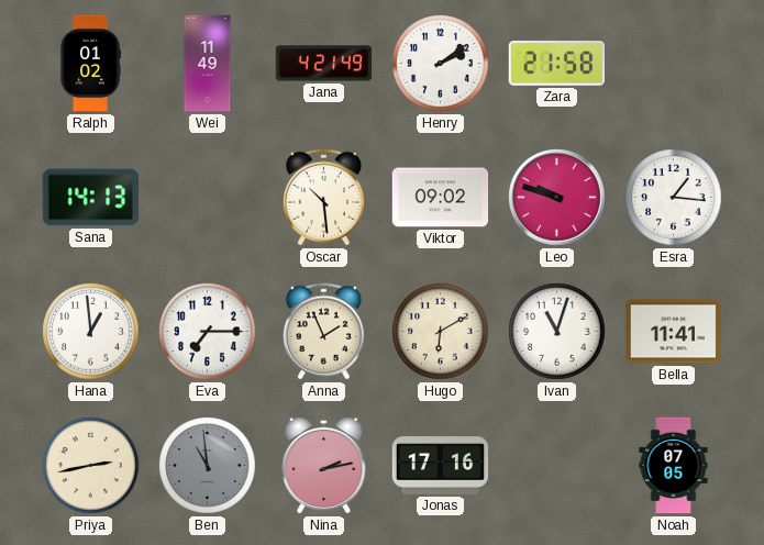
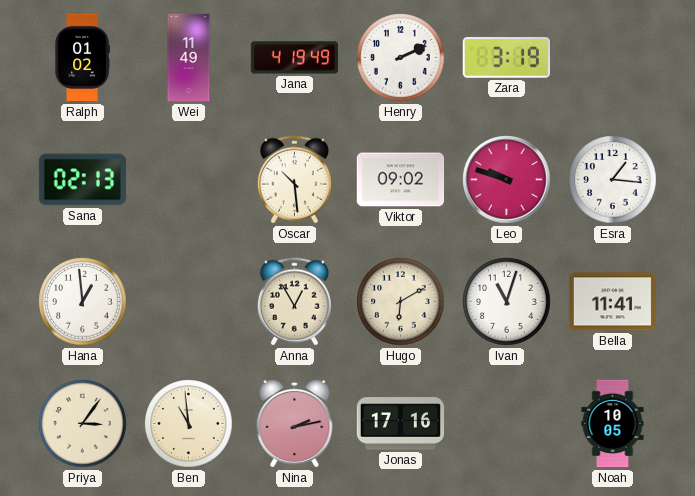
Jana: 4:21 -> 4:19 (295, 58)
Henry: 2:09 -> 2:11 (401, 58)
Zara: 21:58 -> 3:19 (506, 58)
Sana: 14:13 -> 02:13 (82, 180)
Eva: 7:15 -> none (208, 332)
Anna: 1:56 -> 12:55 (294, 302)
Priya: 2:43 -> 3:06 (83, 424)
Ben dial: grey -> cream (189, 424)
Noah: 07:05 -> 10:05 (613, 424)
